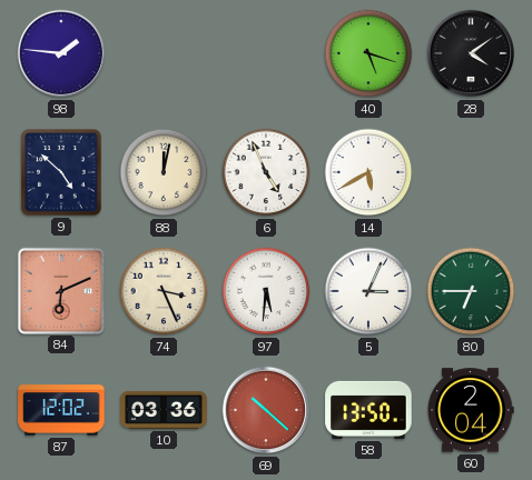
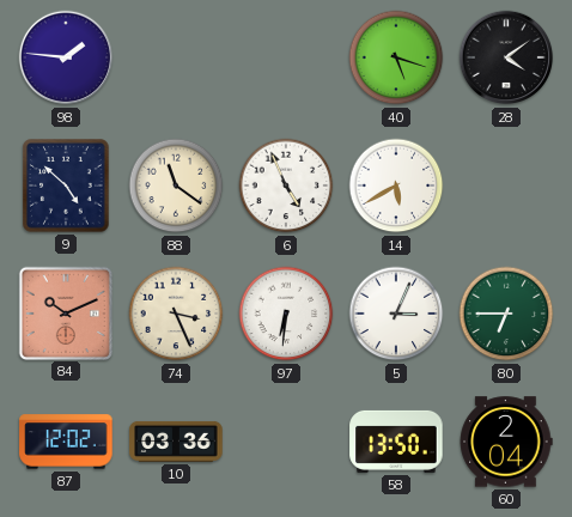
88: 12:02 -> 11:21 (176, 185)
84: 6:11 -> 10:11 (65, 312)
97: 5:31 -> 6:31 (286, 314)
69: 10:22 -> none (266, 410)
